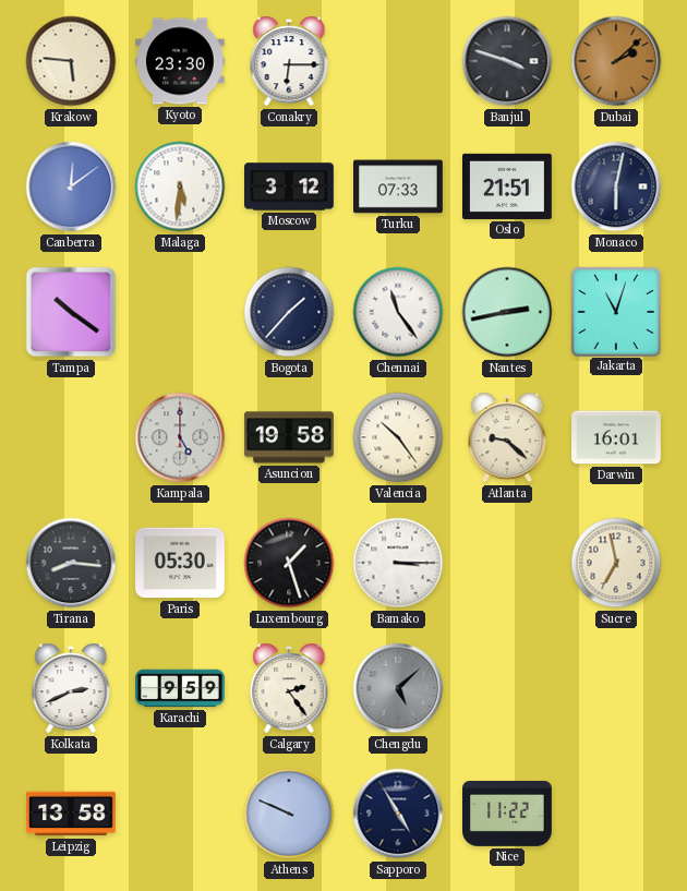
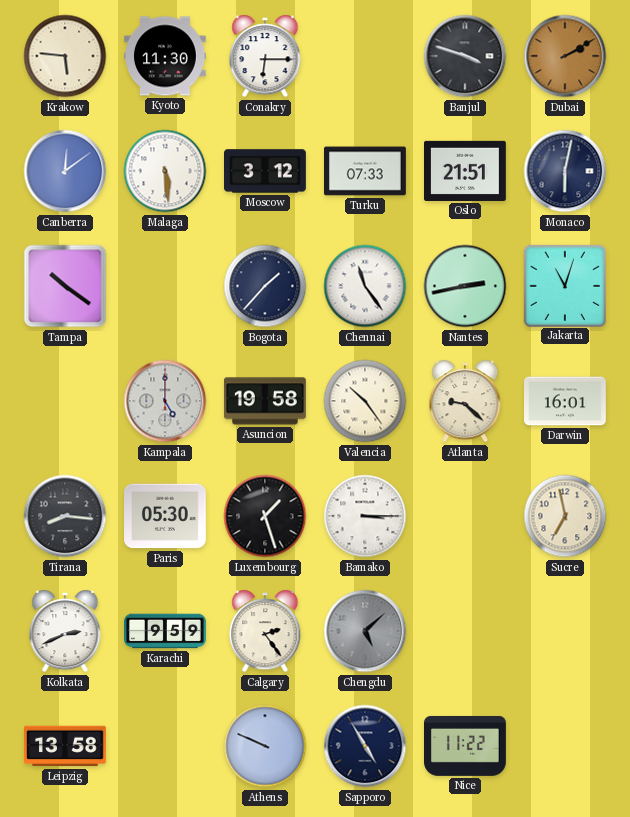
Kyoto: 23:30 -> 11:30 (166, 56)
Dubai: 2:08 -> 2:10 (565, 56)
Malaga: 5:31 -> 5:29 (165, 171)
